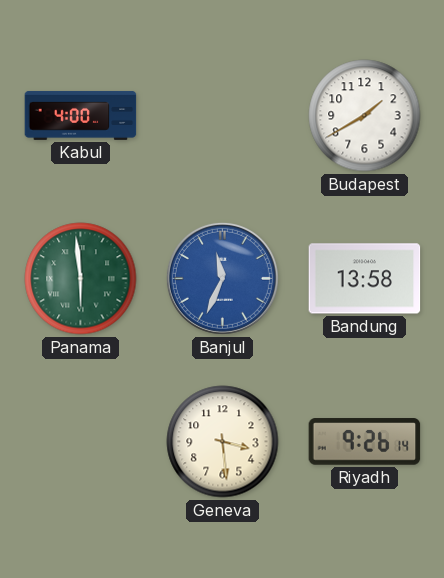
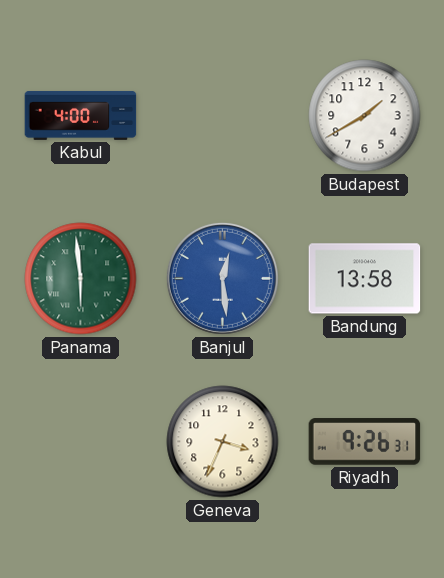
Banjul: 11:34 -> 12:29 (222, 278)
Geneva: 3:29 -> 3:34 (223, 442)
Riyadh: 9:26:14 -> 9:26:31 (365, 442)
